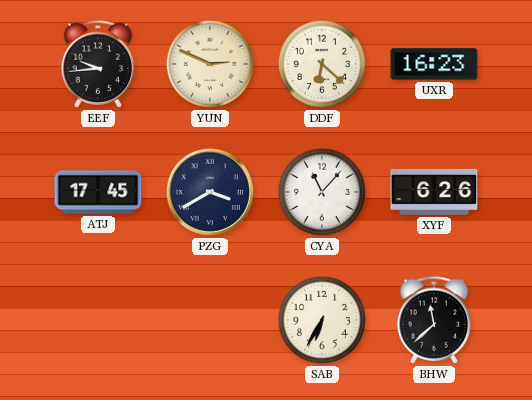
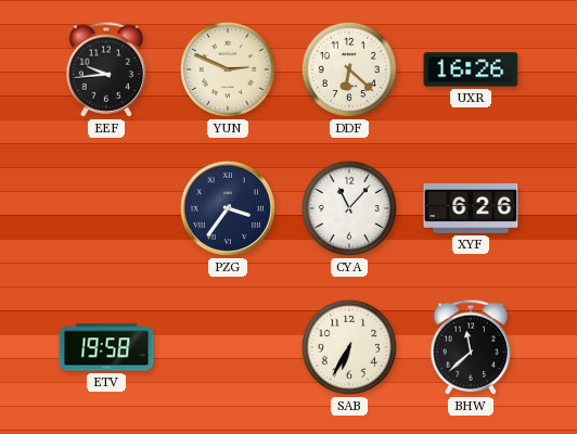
UXR: 16:23 -> 16:26 (471, 69)
ATJ: 17:45 -> none (98, 192)
PZG: 3:40 -> 3:36 (228, 208)
ETV: none -> 19:58 (106, 347)
